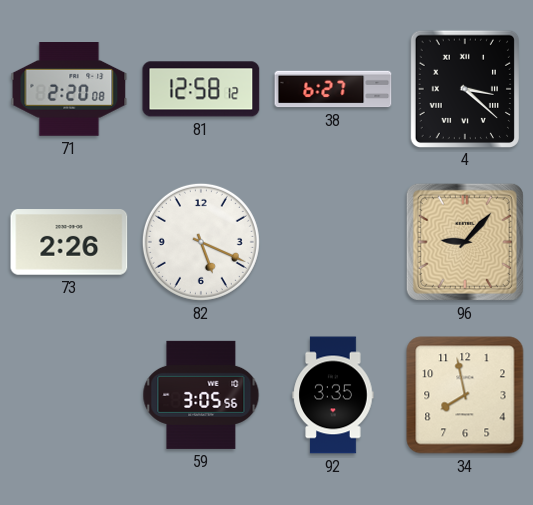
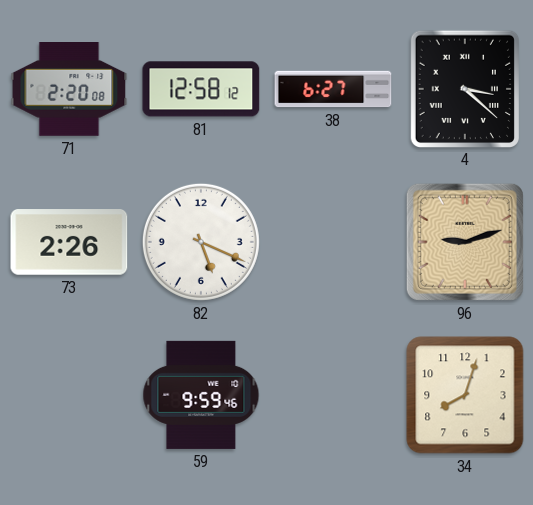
96: 9:07 -> 9:12 (465, 242)
59: 3:05 -> 9:59 (201, 395)
92: 3:35 -> none (333, 395)
34: 7:58 -> 8:03 (465, 395)
